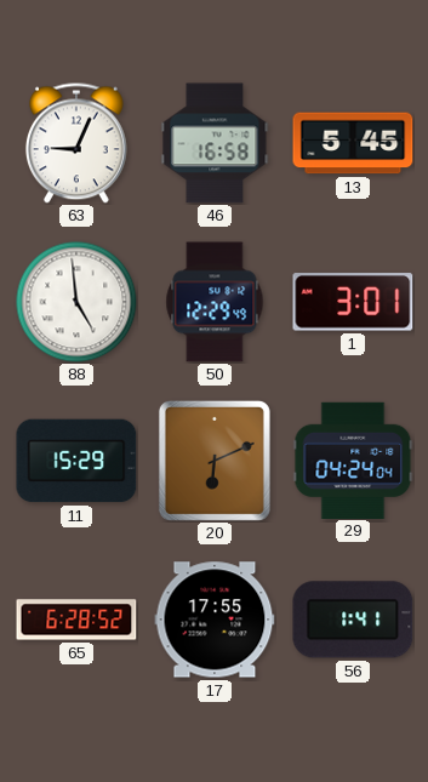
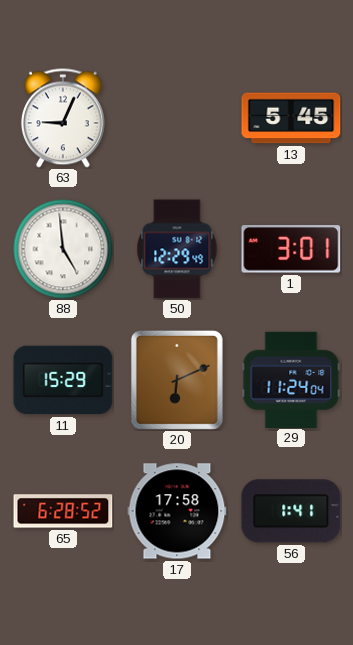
46: 16:58 -> none (215, 143)
29: 04:24 -> 11:24 (291, 379)
17: 17:55 -> 17:58 (177, 511)
